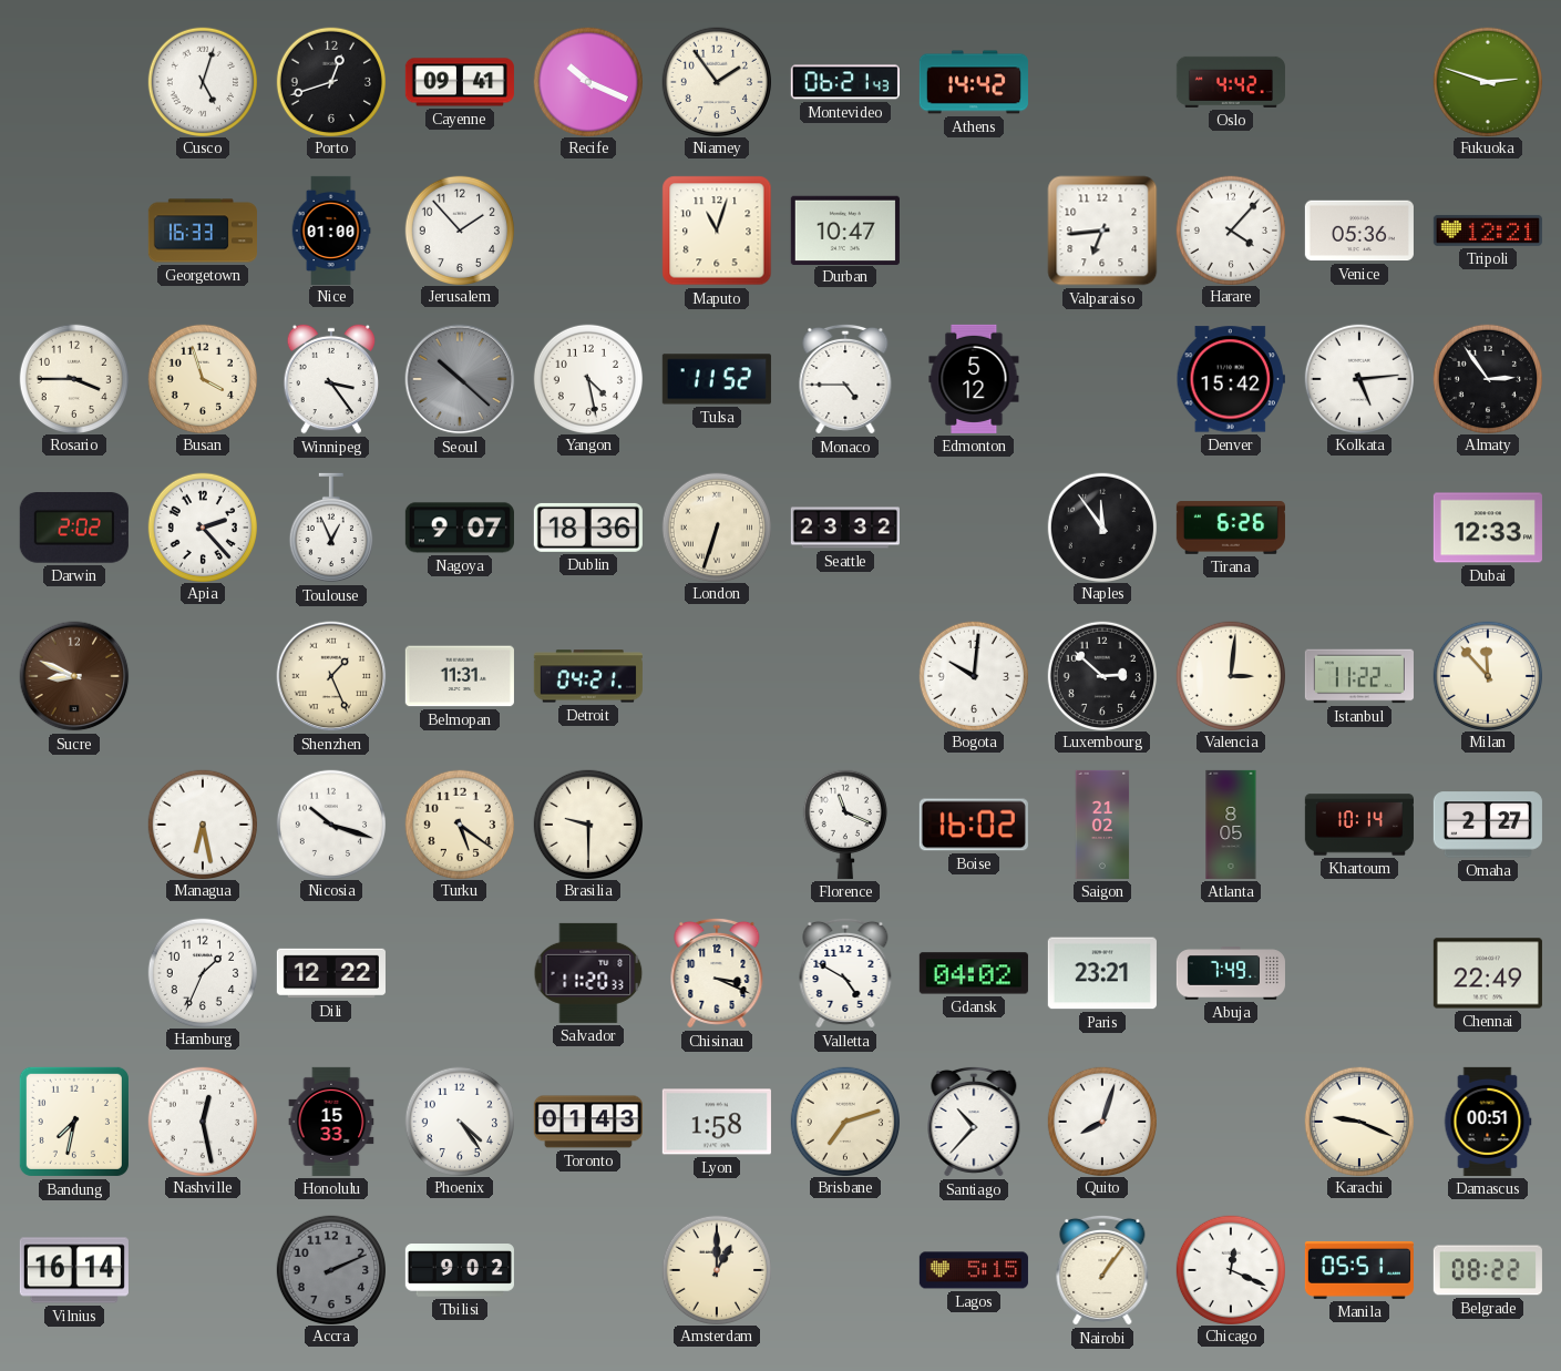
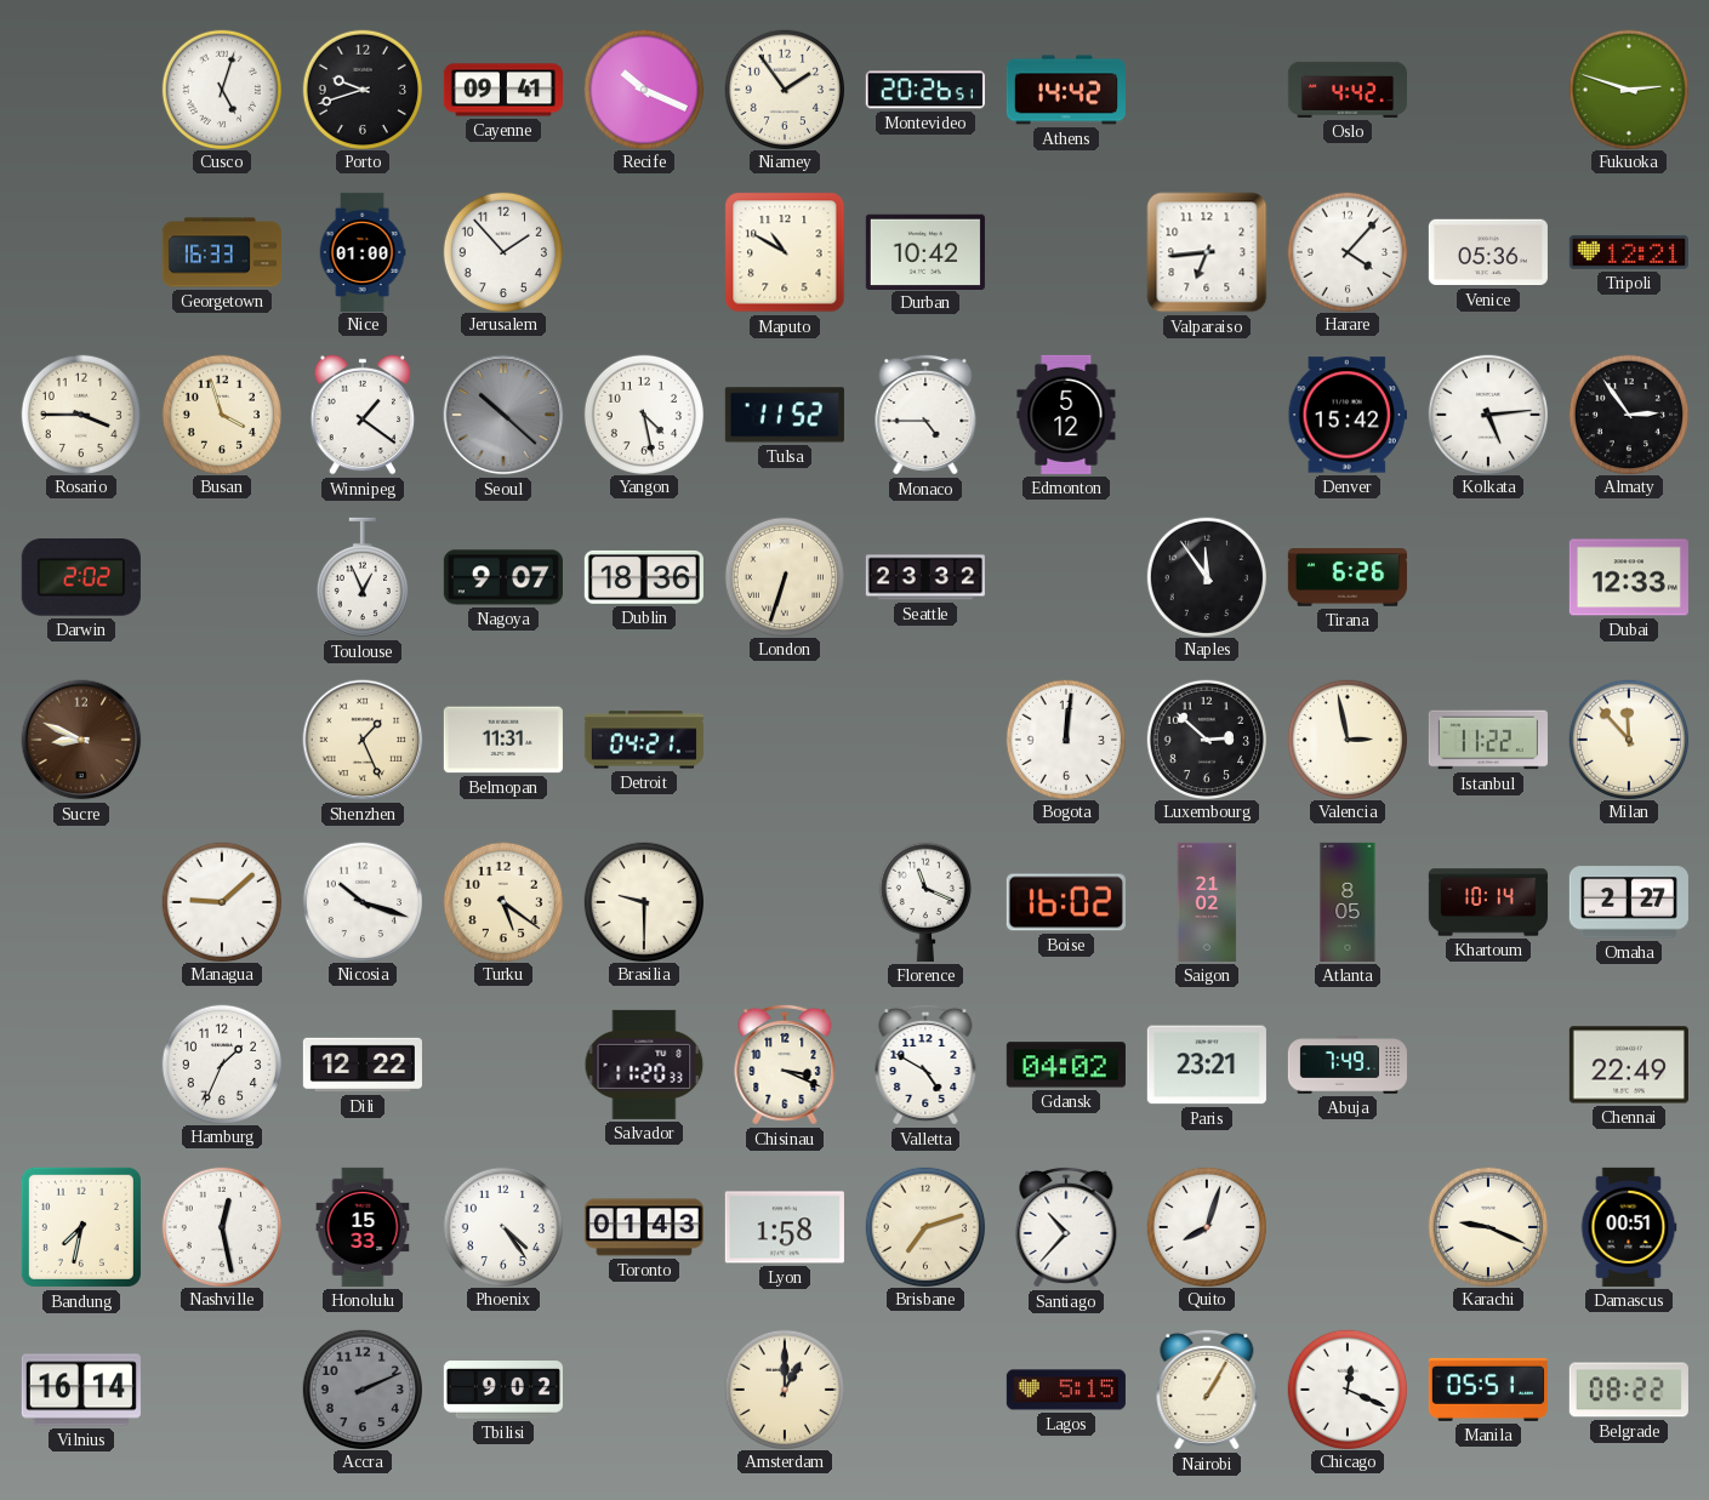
Porto: 12:42 -> 9:42 (361, 89)
Montevideo: 06:21 -> 20:26 (925, 90)
Maputo: 11:03 -> 10:50 (785, 252)
Durban: 10:47 -> 10:42 (925, 251)
Winnipeg: 3:24 -> 1:21 (363, 415)
Apia: 2:23 -> none (202, 526)
Bogota: 10:01 -> 12:01 (1065, 738)
Valencia: 3:01 -> 2:58 (1346, 738)
Managua: 6:28 -> 9:08 (221, 901)
Nairobi: 1:06 -> 1:05 (1207, 1390)
